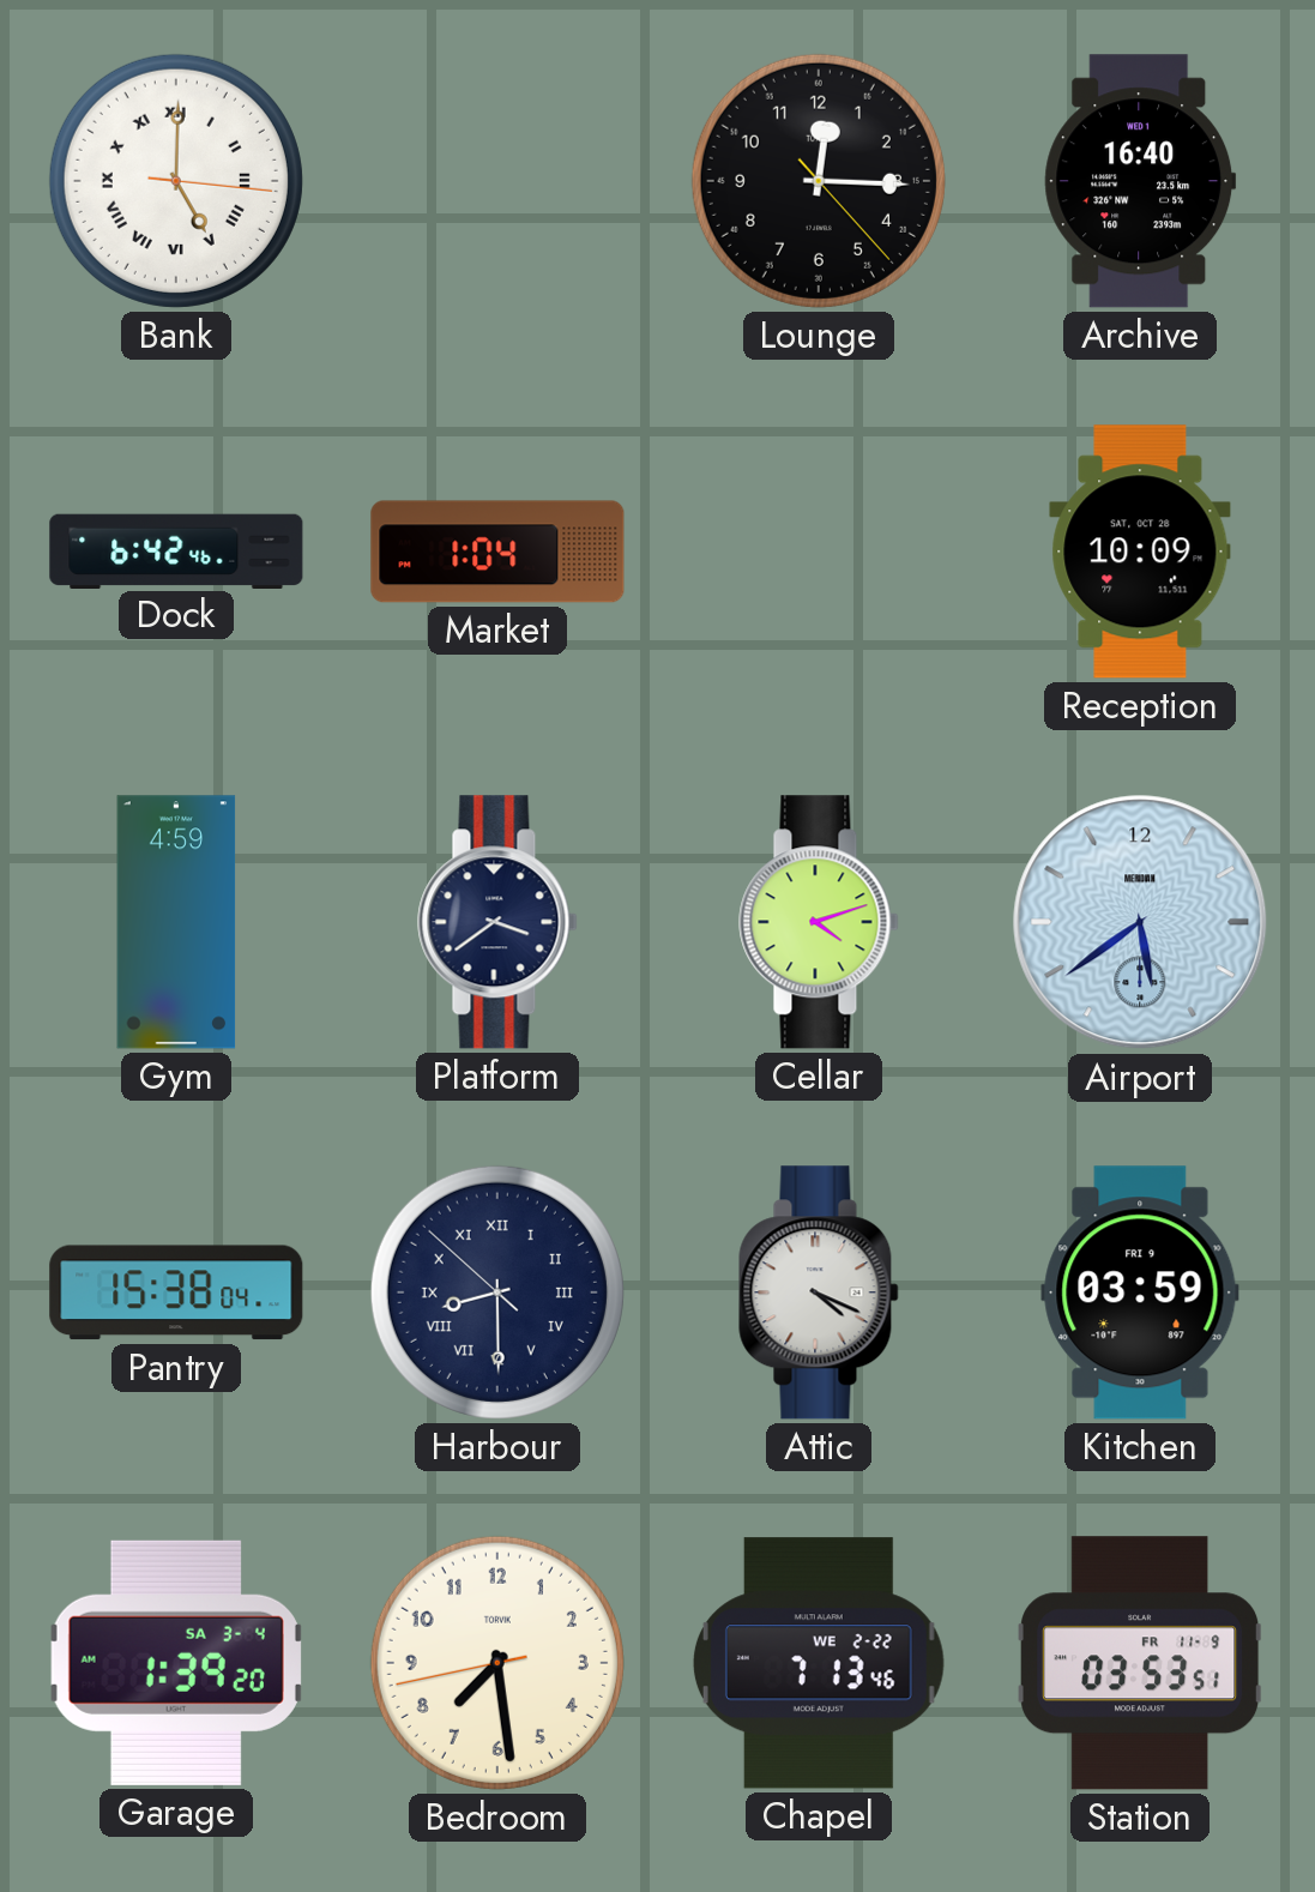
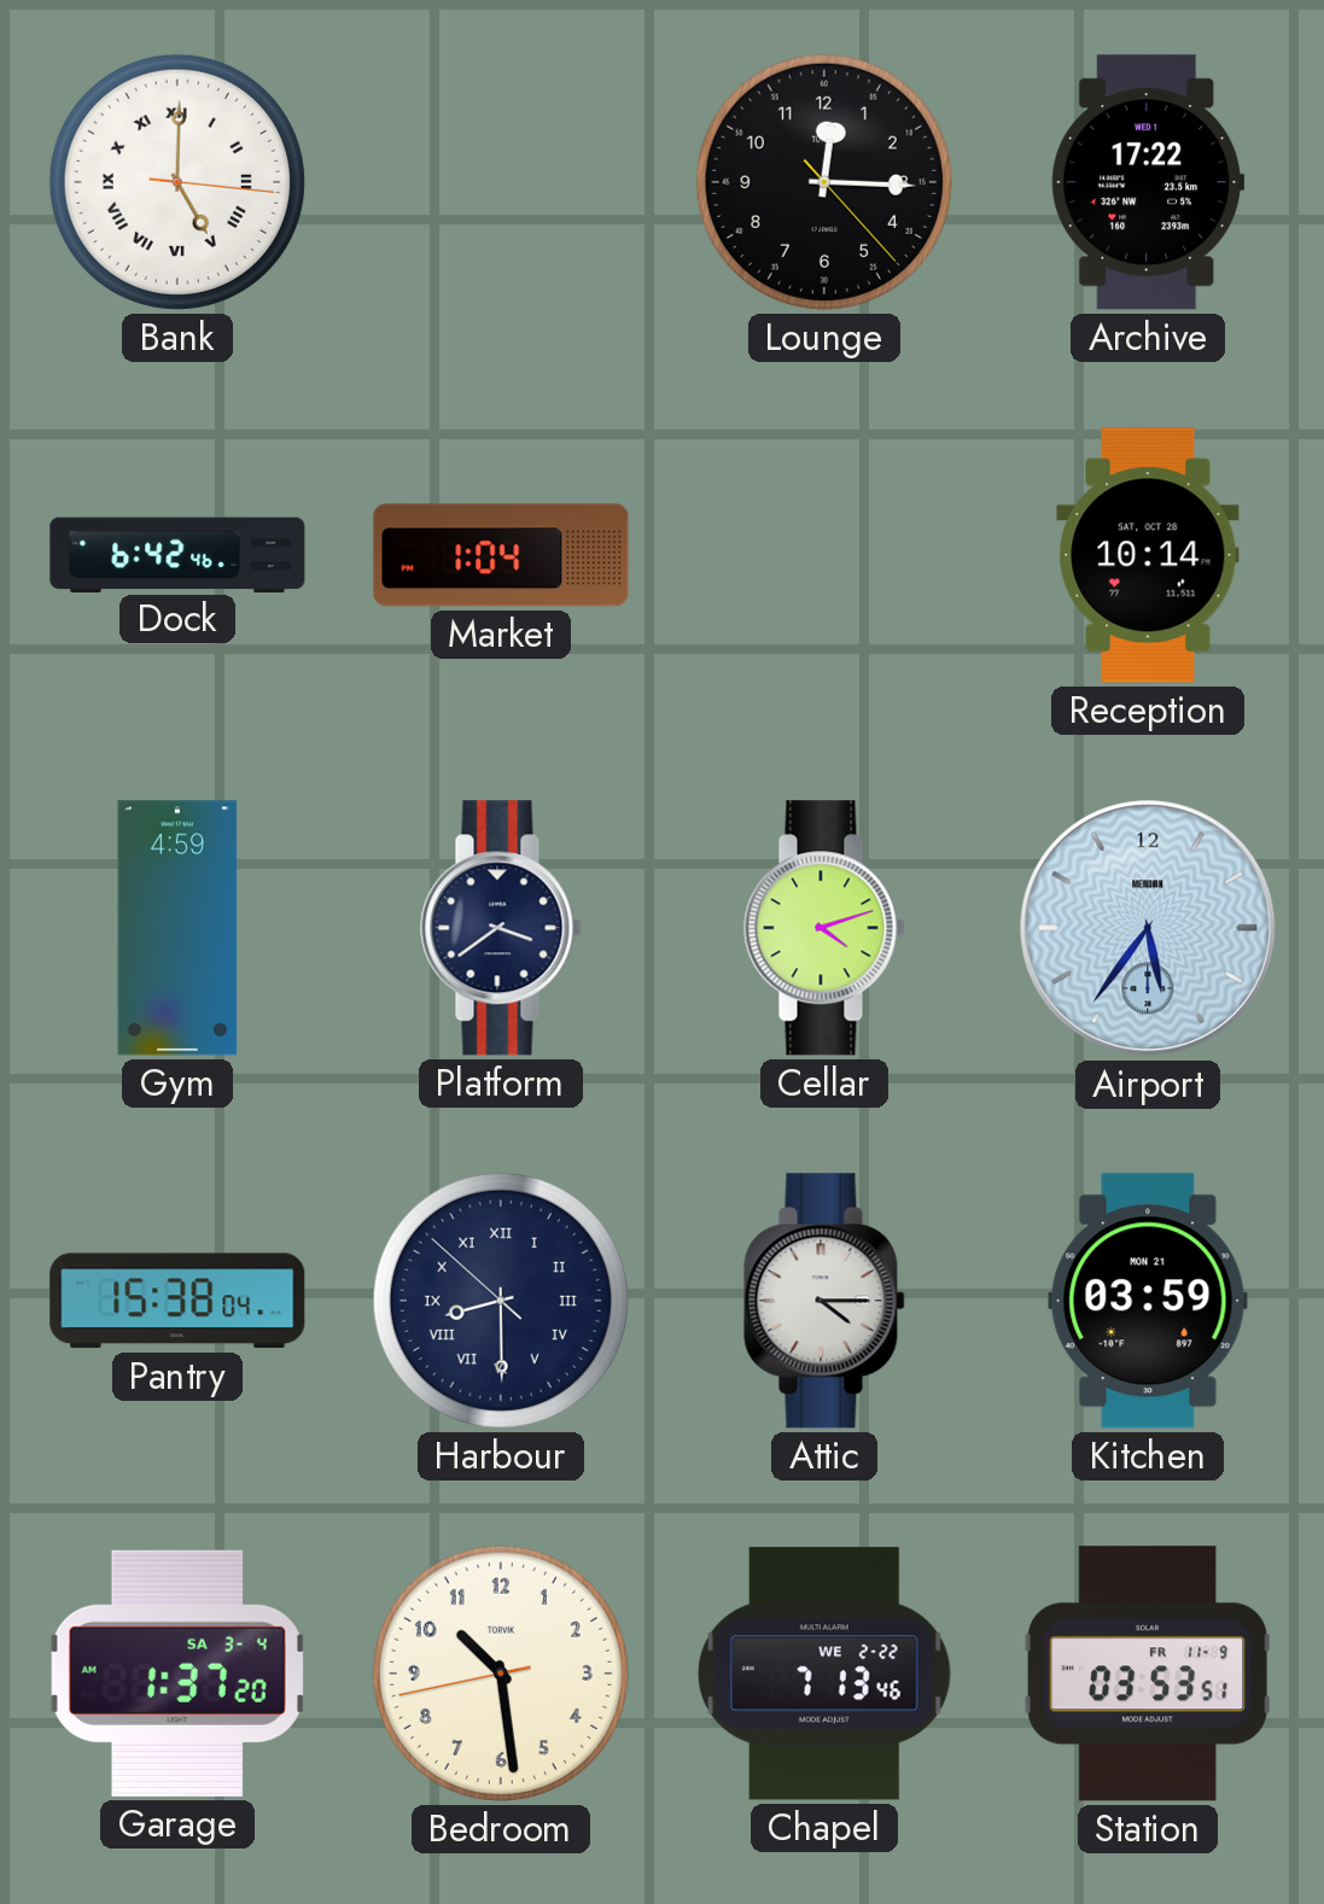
Archive: 16:40 -> 17:22 (1148, 182)
Reception: 10:09 -> 10:14 (1148, 555)
Airport: 5:39 -> 5:36 (1148, 928)
Attic: 4:19 -> 4:15 (824, 1301)
Kitchen date: FRI 9 -> MON 21 (1148, 1301)
Garage: 1:39 -> 1:37 (177, 1674)
Bedroom: 7:28 -> 10:28 (501, 1674)
